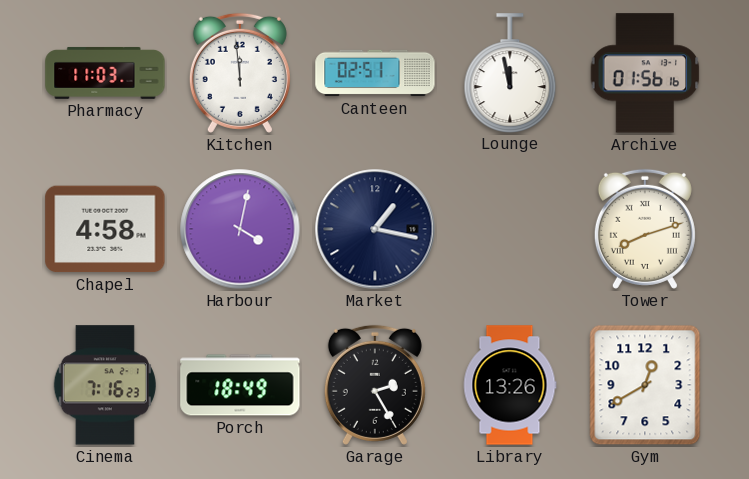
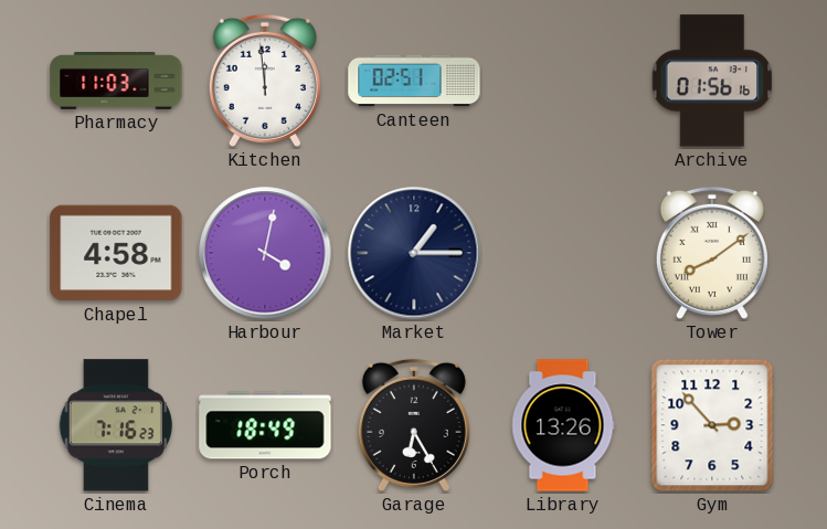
Lounge: 11:58 -> none (510, 73)
Market: 1:17 -> 1:15 (414, 253)
Tower: 8:12 -> 8:09 (712, 253)
Garage: 2:25 -> 6:25 (414, 425)
Gym: 12:40 -> 2:53 (712, 425)
